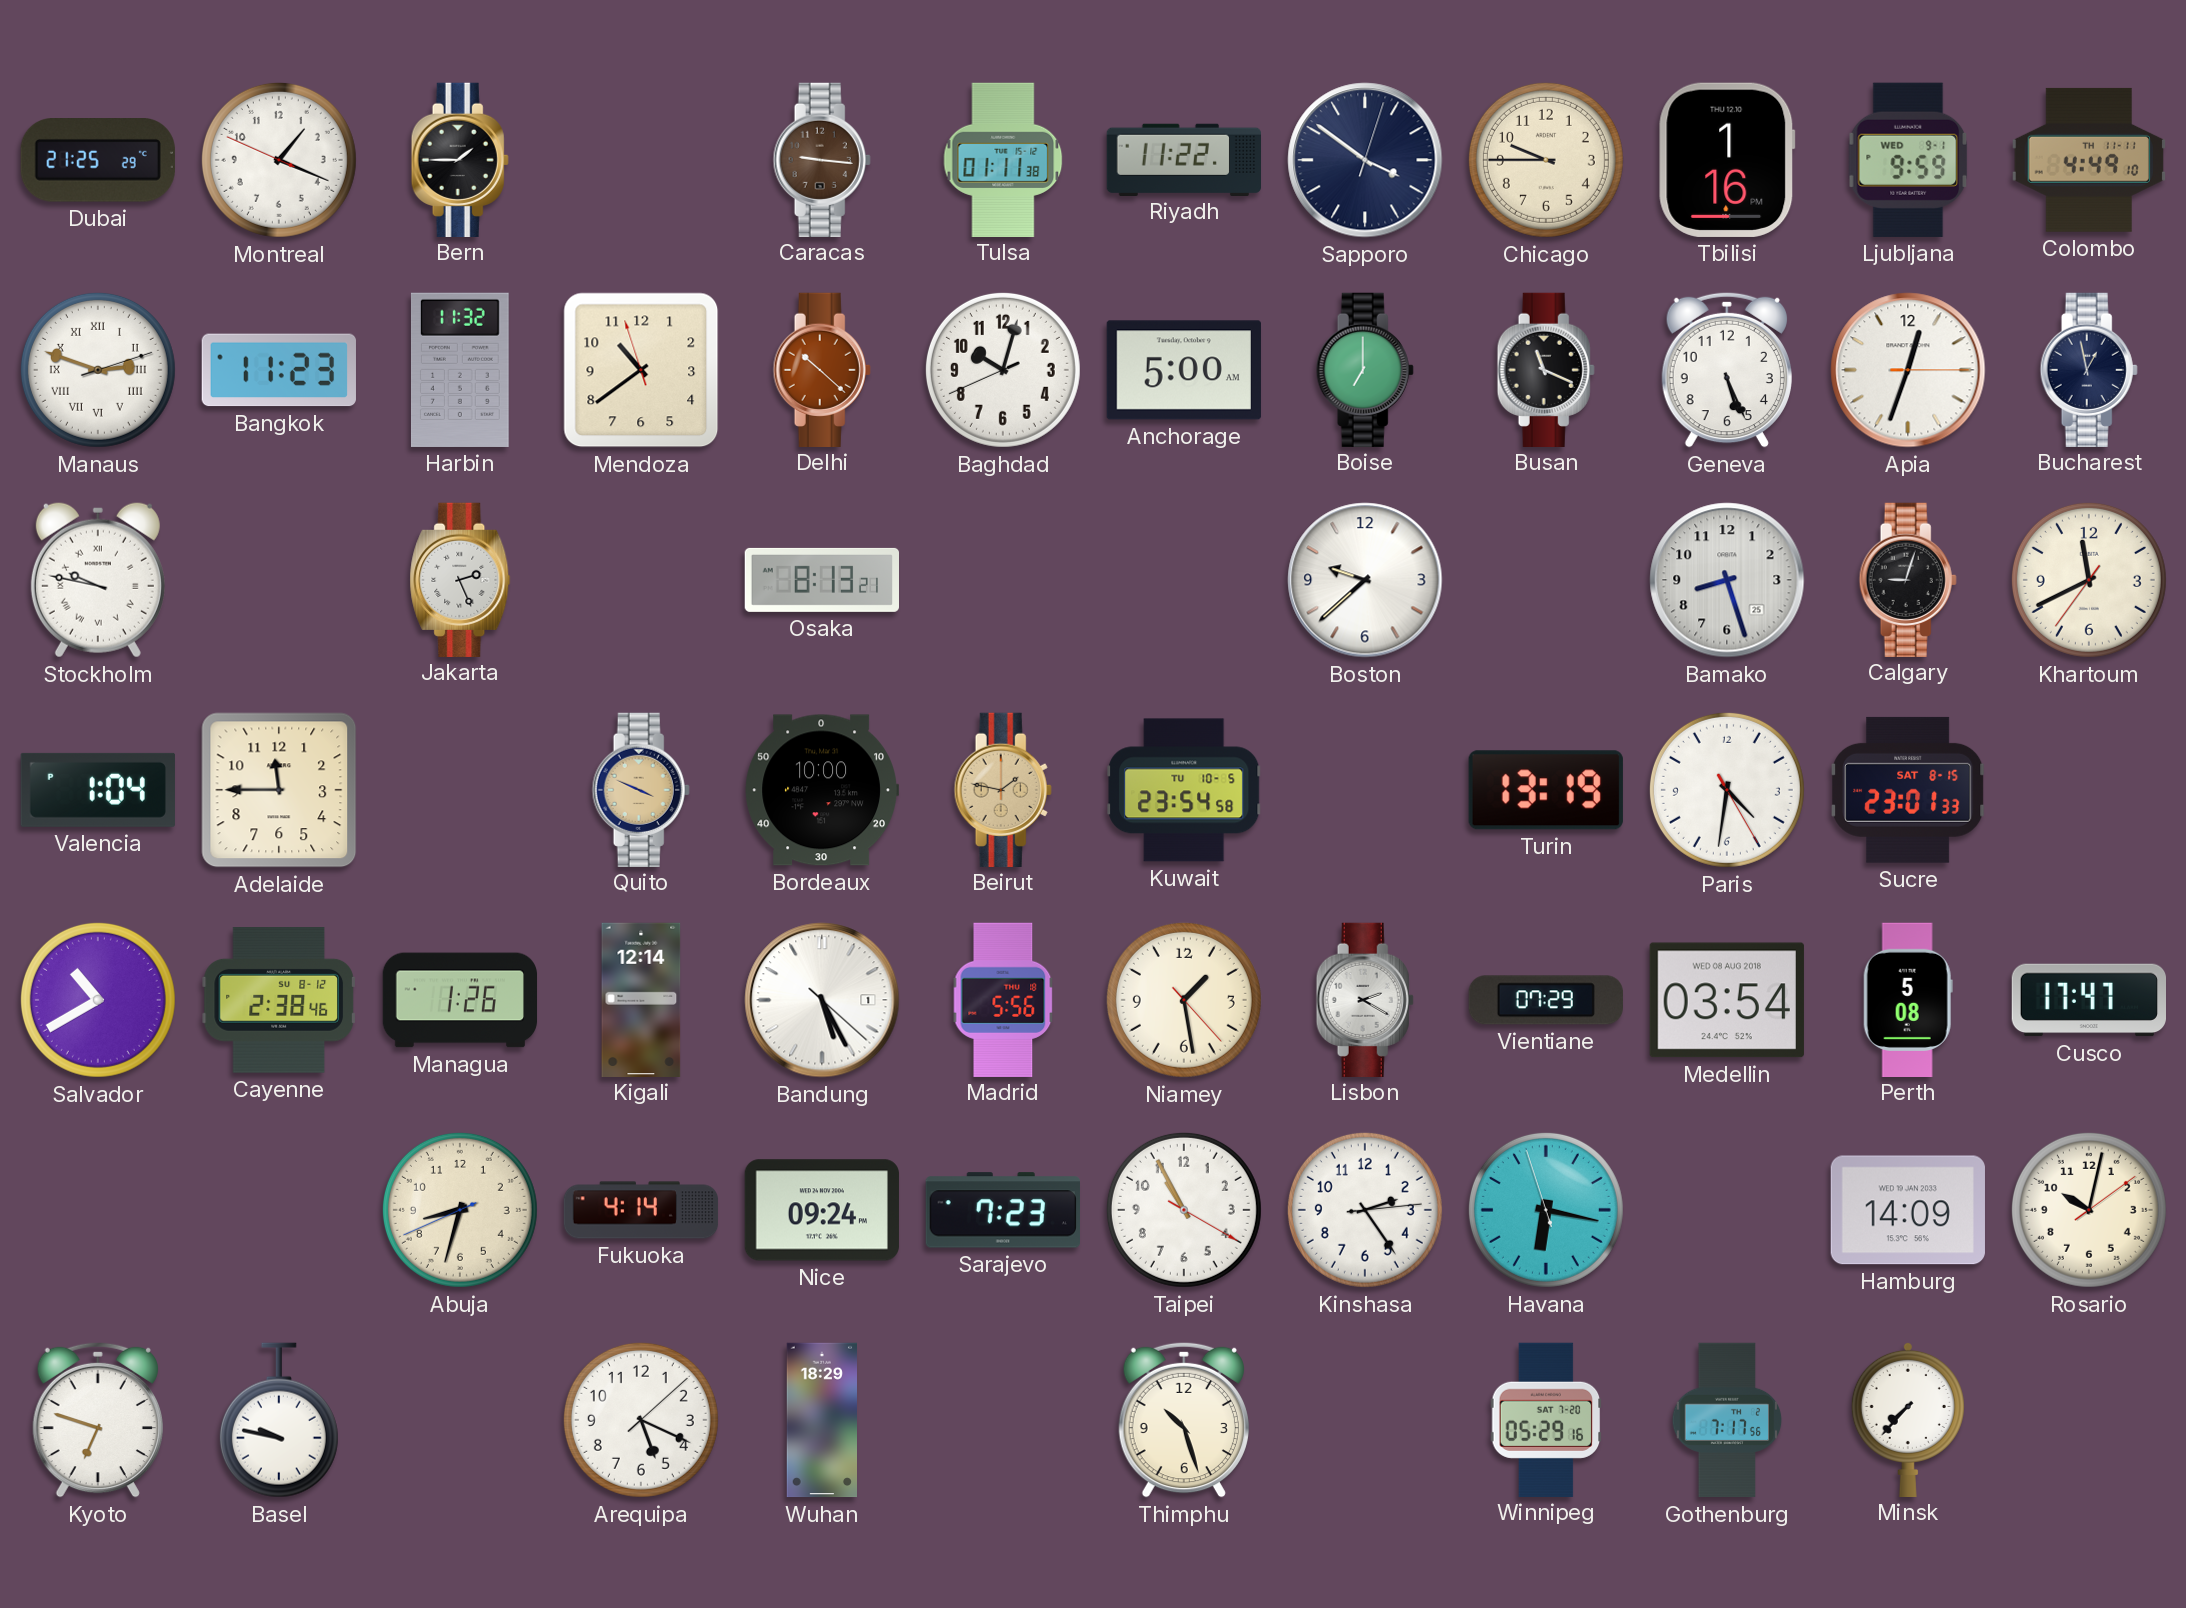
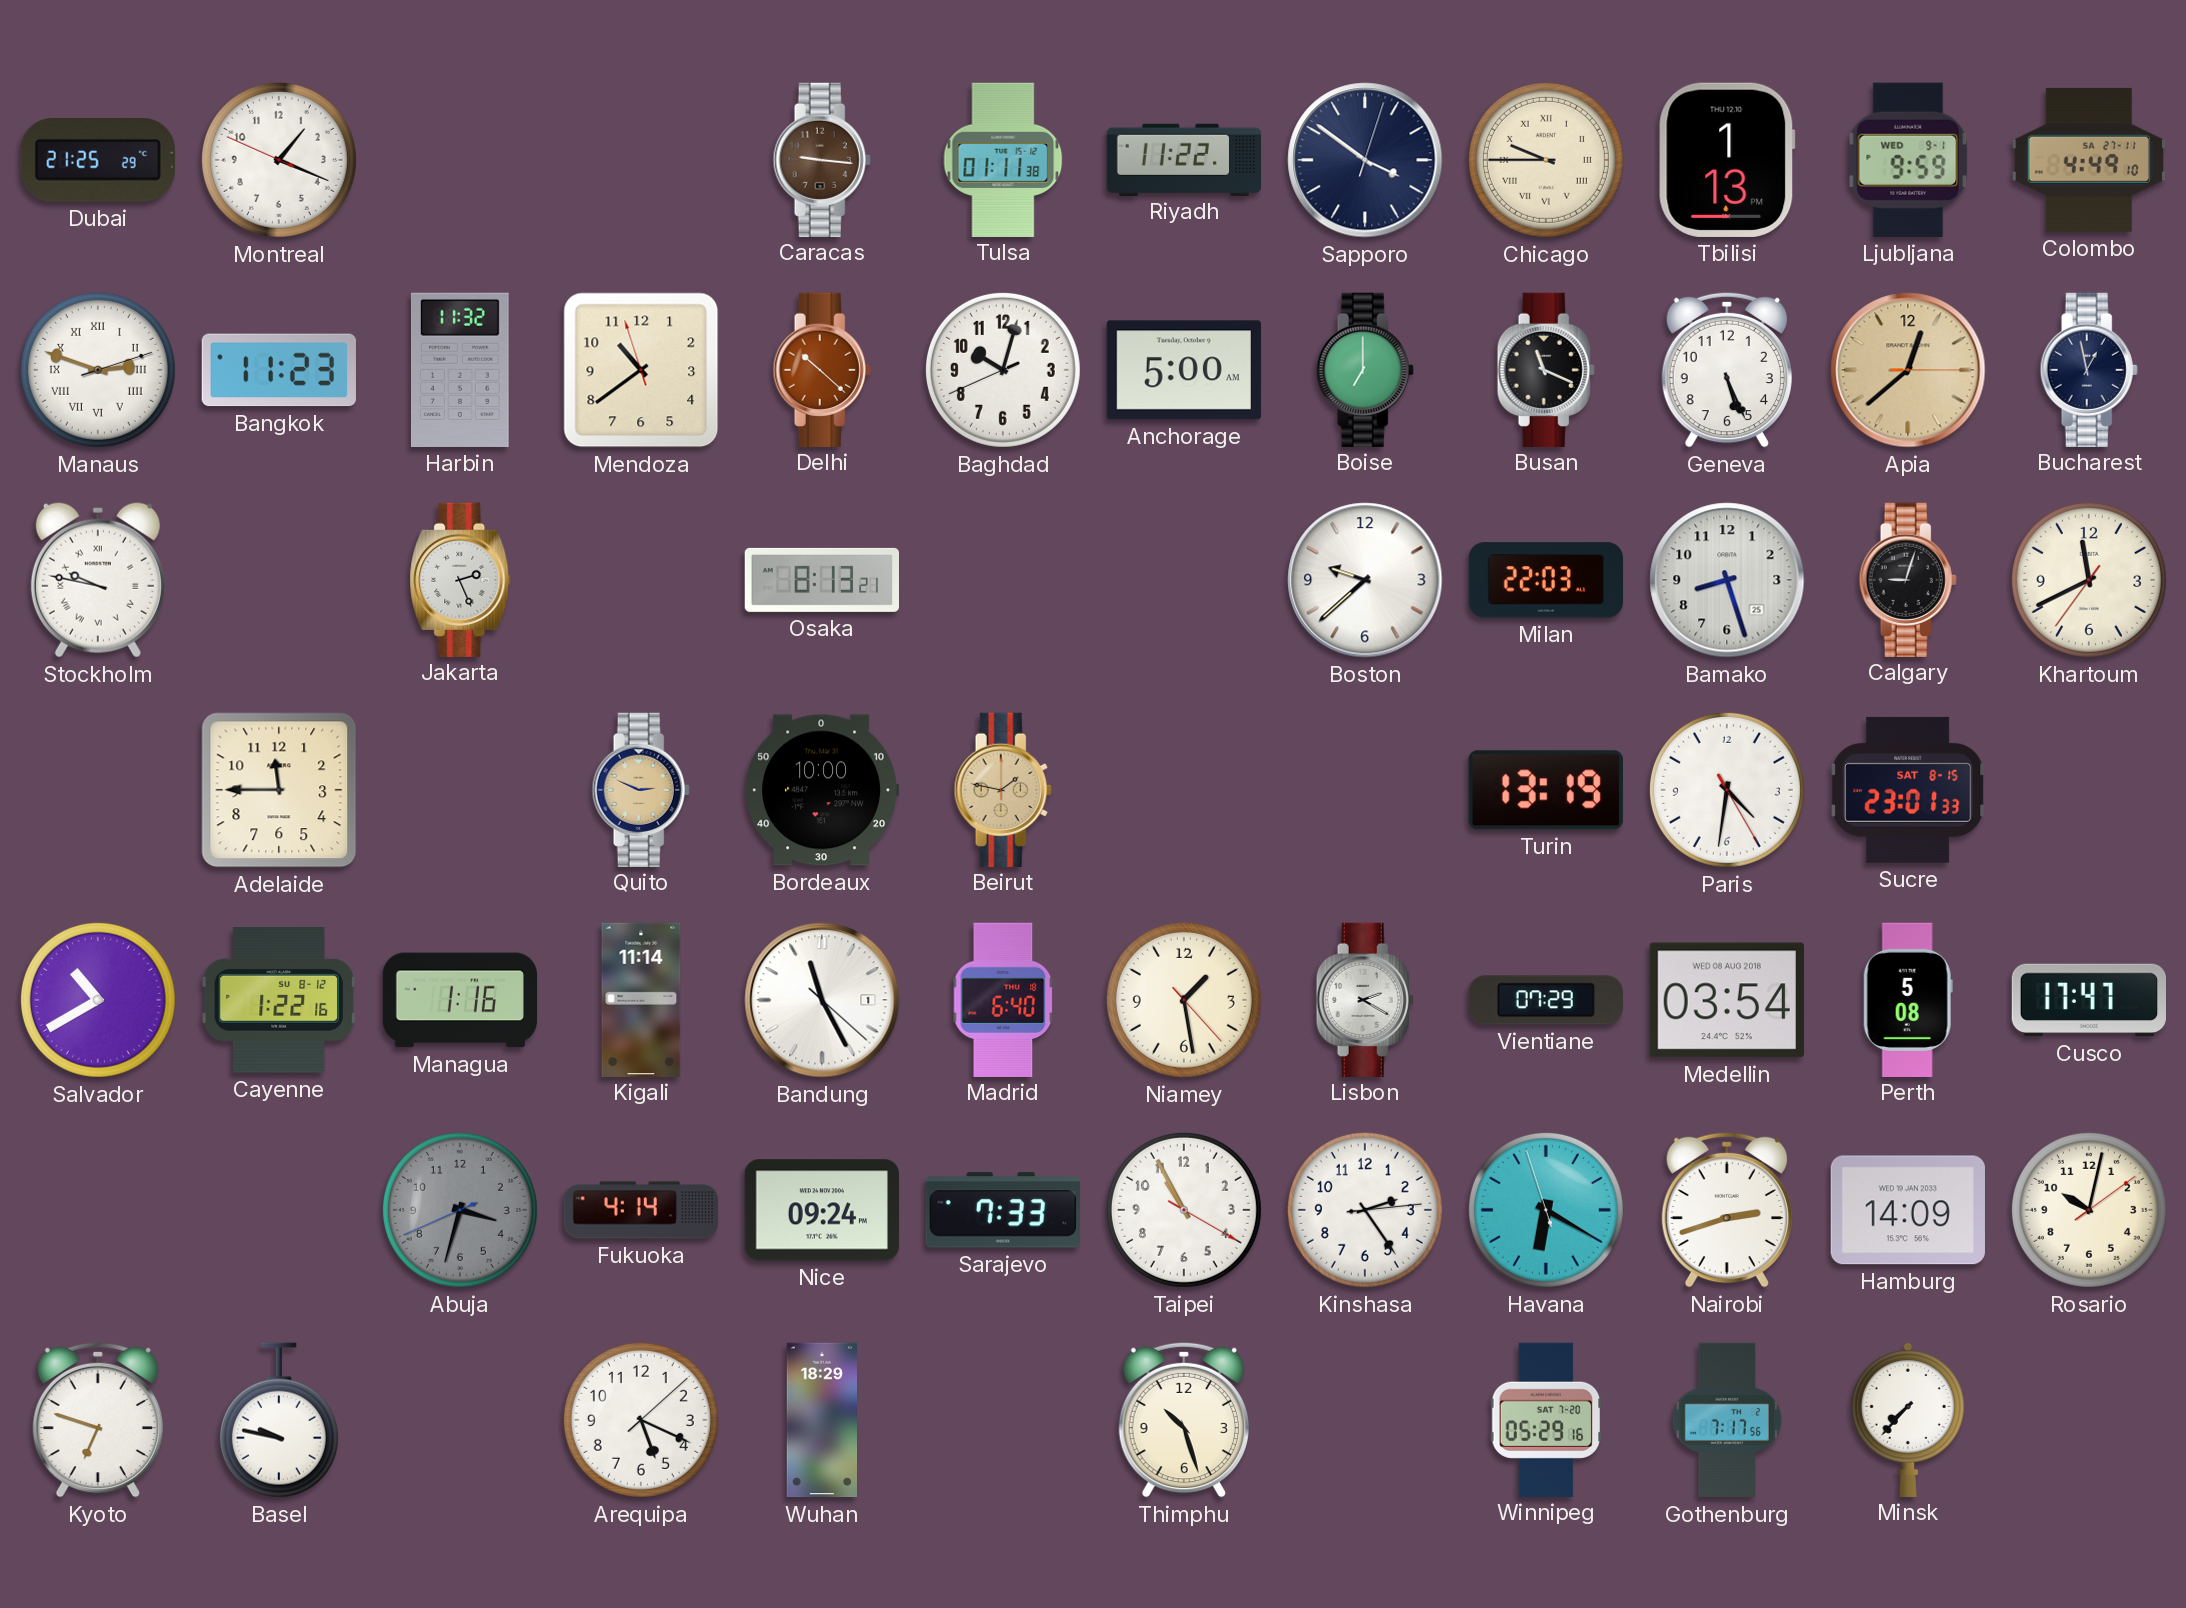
Bern: 1:45 -> none (460, 159)
Chicago numerals: Arabic -> Roman (1546, 160)
Tbilisi: 1:16 -> 1:13 (1727, 160)
Colombo date: TH 11-11 -> SA 27-11 (2089, 160)
Apia: 12:33 -> 12:38 (1908, 370)
Apia dial: white -> champagne (1908, 370)
Milan: none -> 22:03 (1545, 580)
Valencia: 1:04 -> none (98, 790)
Quito: 3:49 -> 2:49 (641, 789)
Kuwait: 23:54 -> none (1184, 790)
Cayenne: 2:38 -> 1:22 (279, 1001)
Managua: 1:26 -> 1:16 (460, 1000)
Kigali: 12:14 -> 11:14 (641, 999)
Bandung: 5:25 -> 11:25 (822, 1000)
Madrid: 5:56 -> 6:40 (1003, 999)
Abuja: 8:32 -> 3:32 (460, 1210)
Abuja dial: cream -> grey (460, 1210)
Sarajevo: 7:23 -> 7:33 (1003, 1210)
Havana: 6:16 -> 6:19 (1546, 1210)
Nairobi: none -> 2:42 (1727, 1210)
